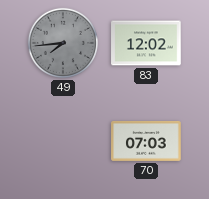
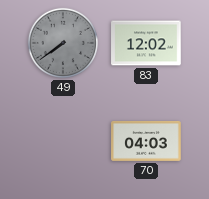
49: 7:44 -> 7:39 (63, 43)
70: 07:03 -> 04:03 (146, 141)
